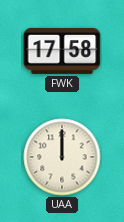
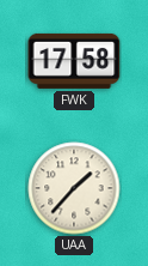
UAA: 12:00 -> 1:37 (74, 188)
